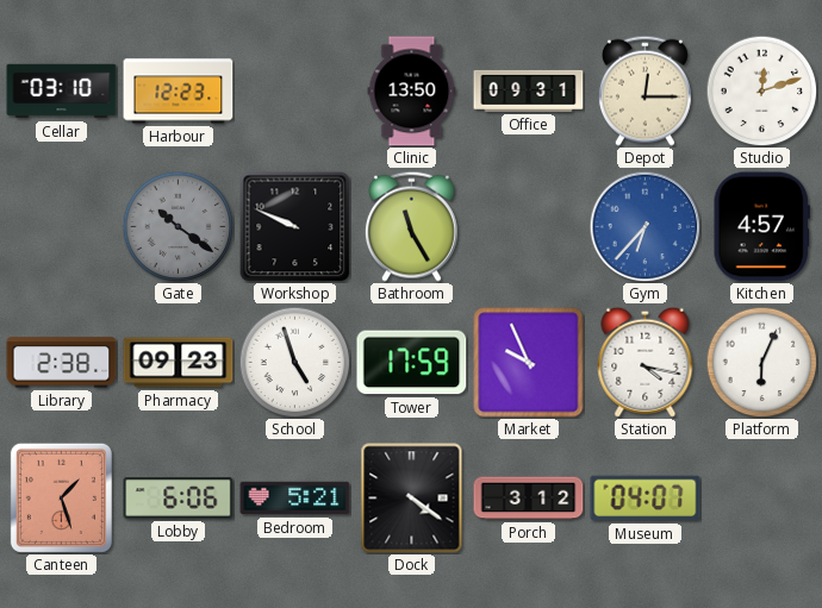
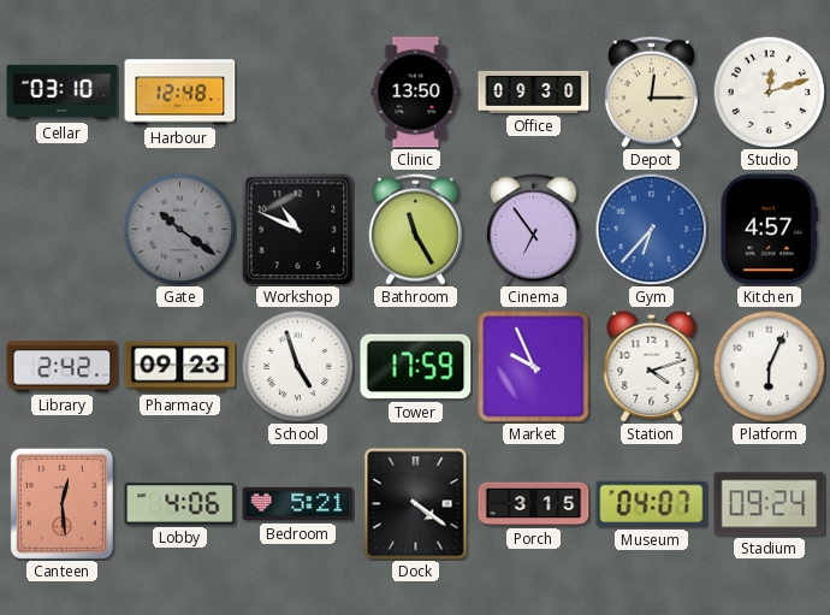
Harbour: 12:23 -> 12:48 (180, 93)
Office: 09:31 -> 09:30 (534, 91)
Workshop: 9:49 -> 10:49 (297, 229)
Cinema: none -> 6:54 (533, 229)
Library: 2:38 -> 2:42 (63, 367)
Station: 4:17 -> 4:12 (652, 366)
Canteen: 1:27 -> 12:29 (61, 503)
Lobby: 6:06 -> 4:06 (180, 504)
Porch: 3:12 -> 3:15 (534, 504)
Stadium: none -> 09:24 (770, 504)
